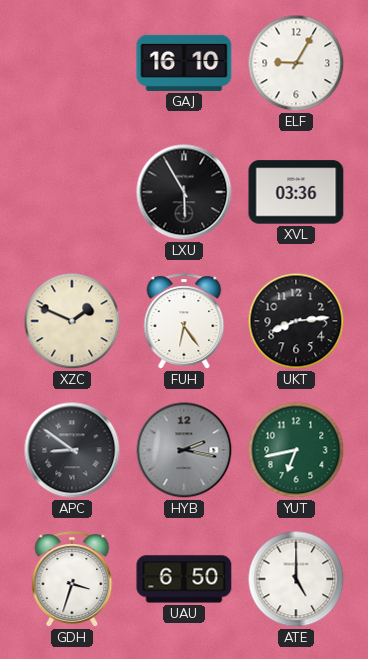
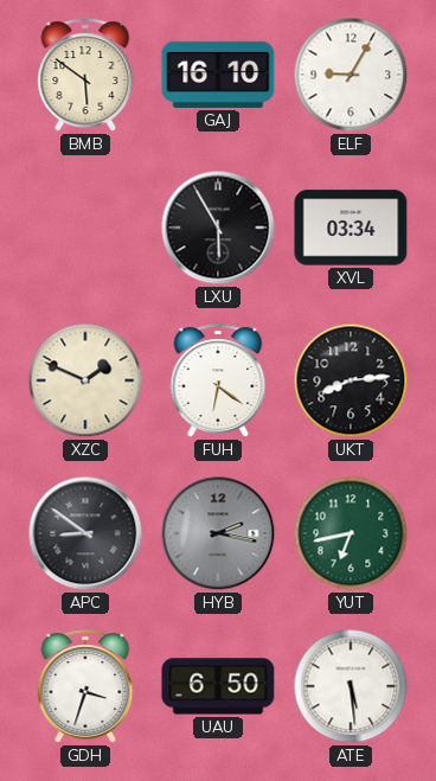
BMB: none -> 5:51 (85, 75)
XVL: 03:36 -> 03:34 (351, 228)
FUH: 6:24 -> 6:21 (218, 380)
ATE: 5:00 -> 5:29 (351, 686)
